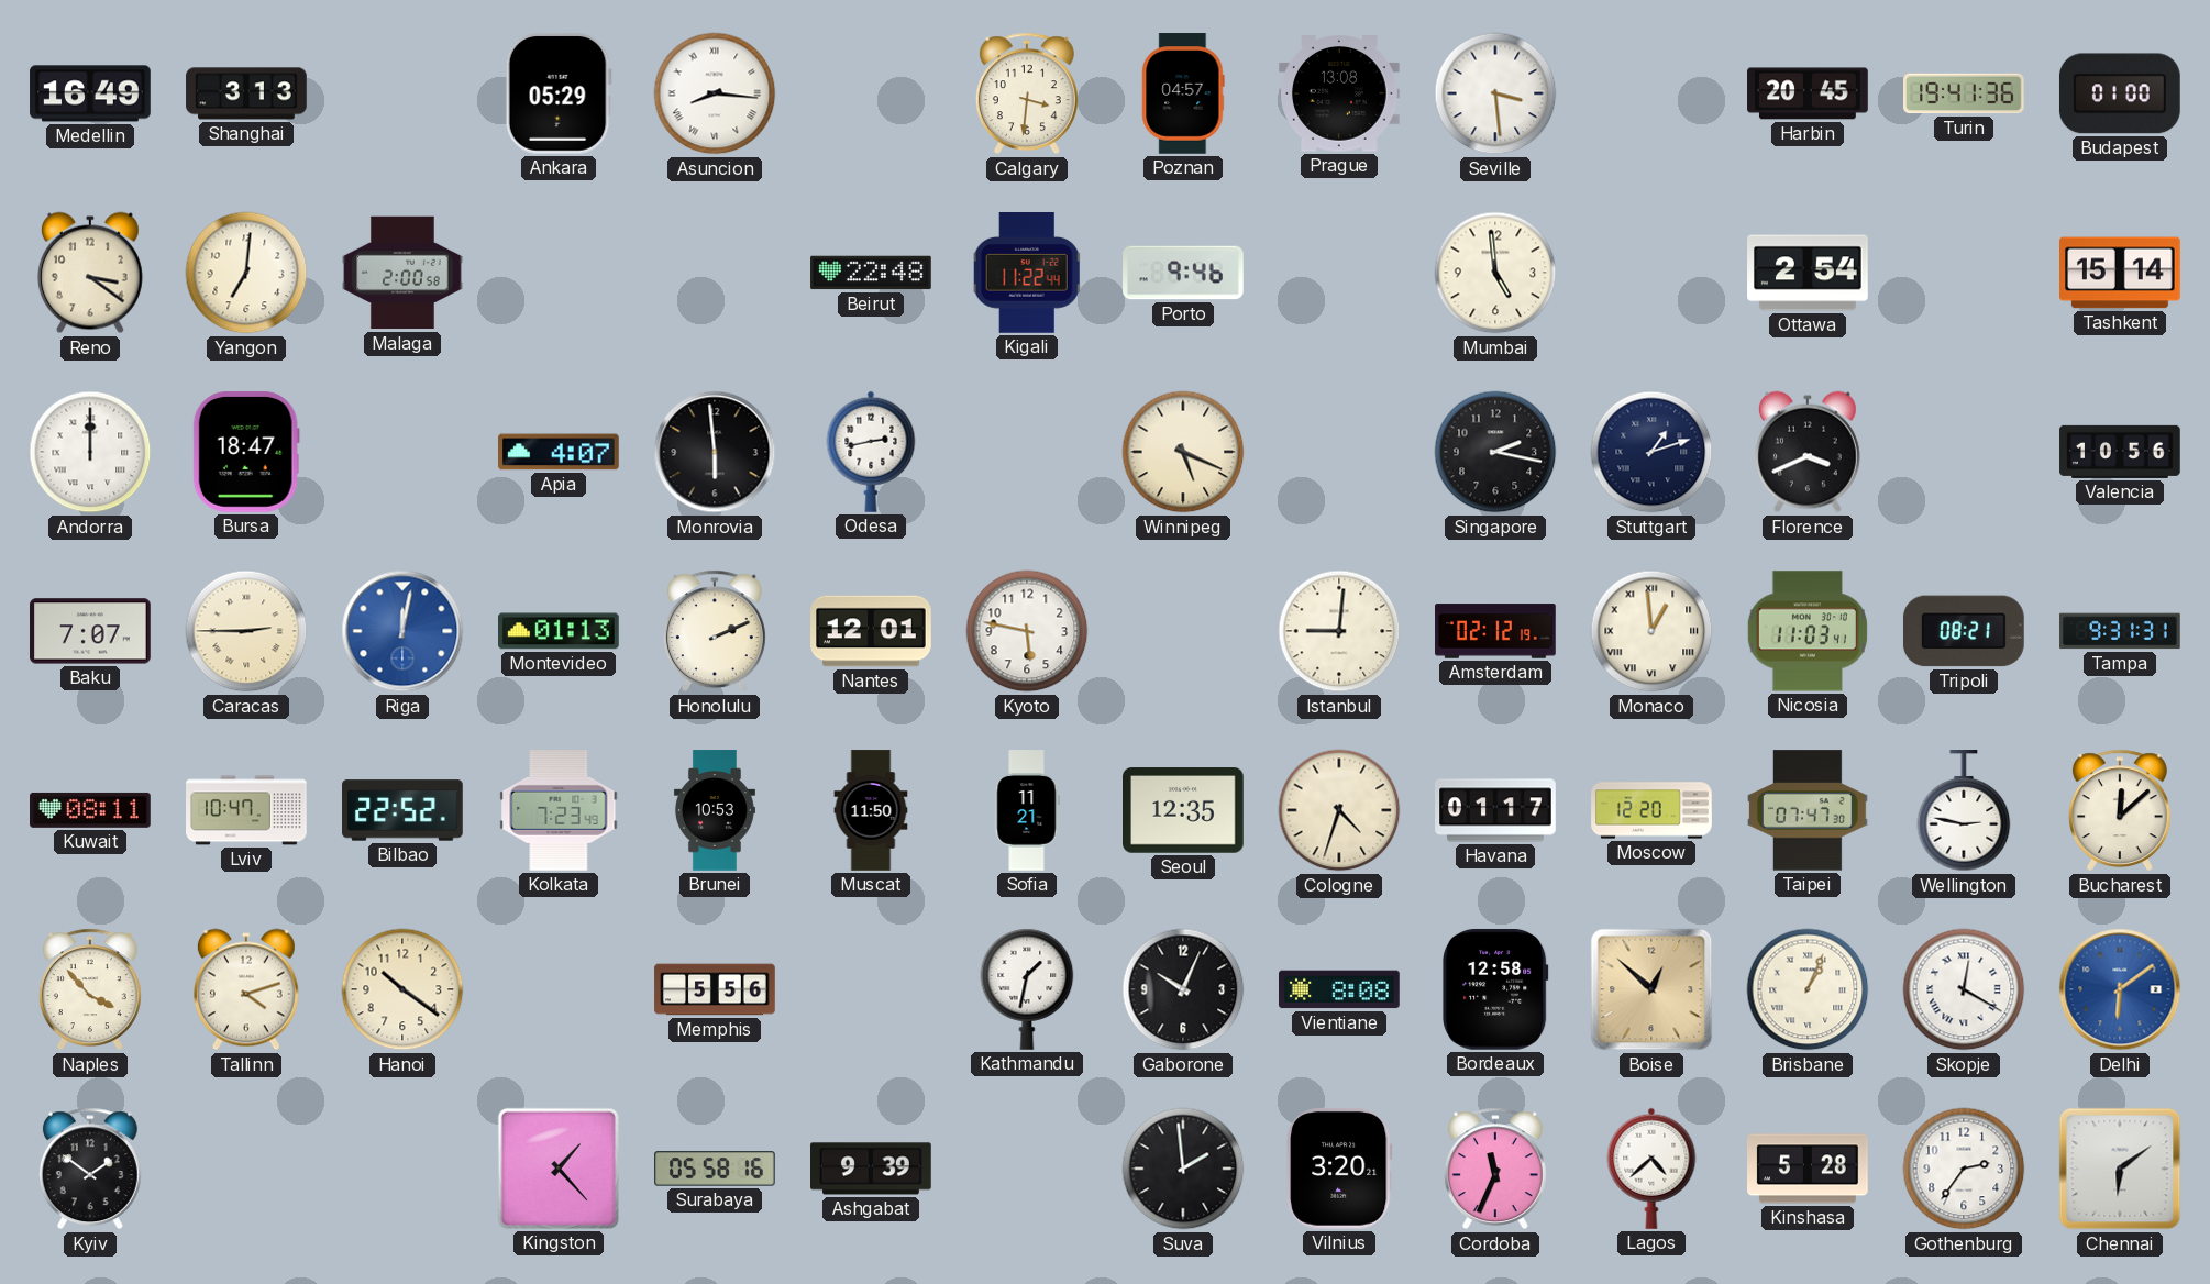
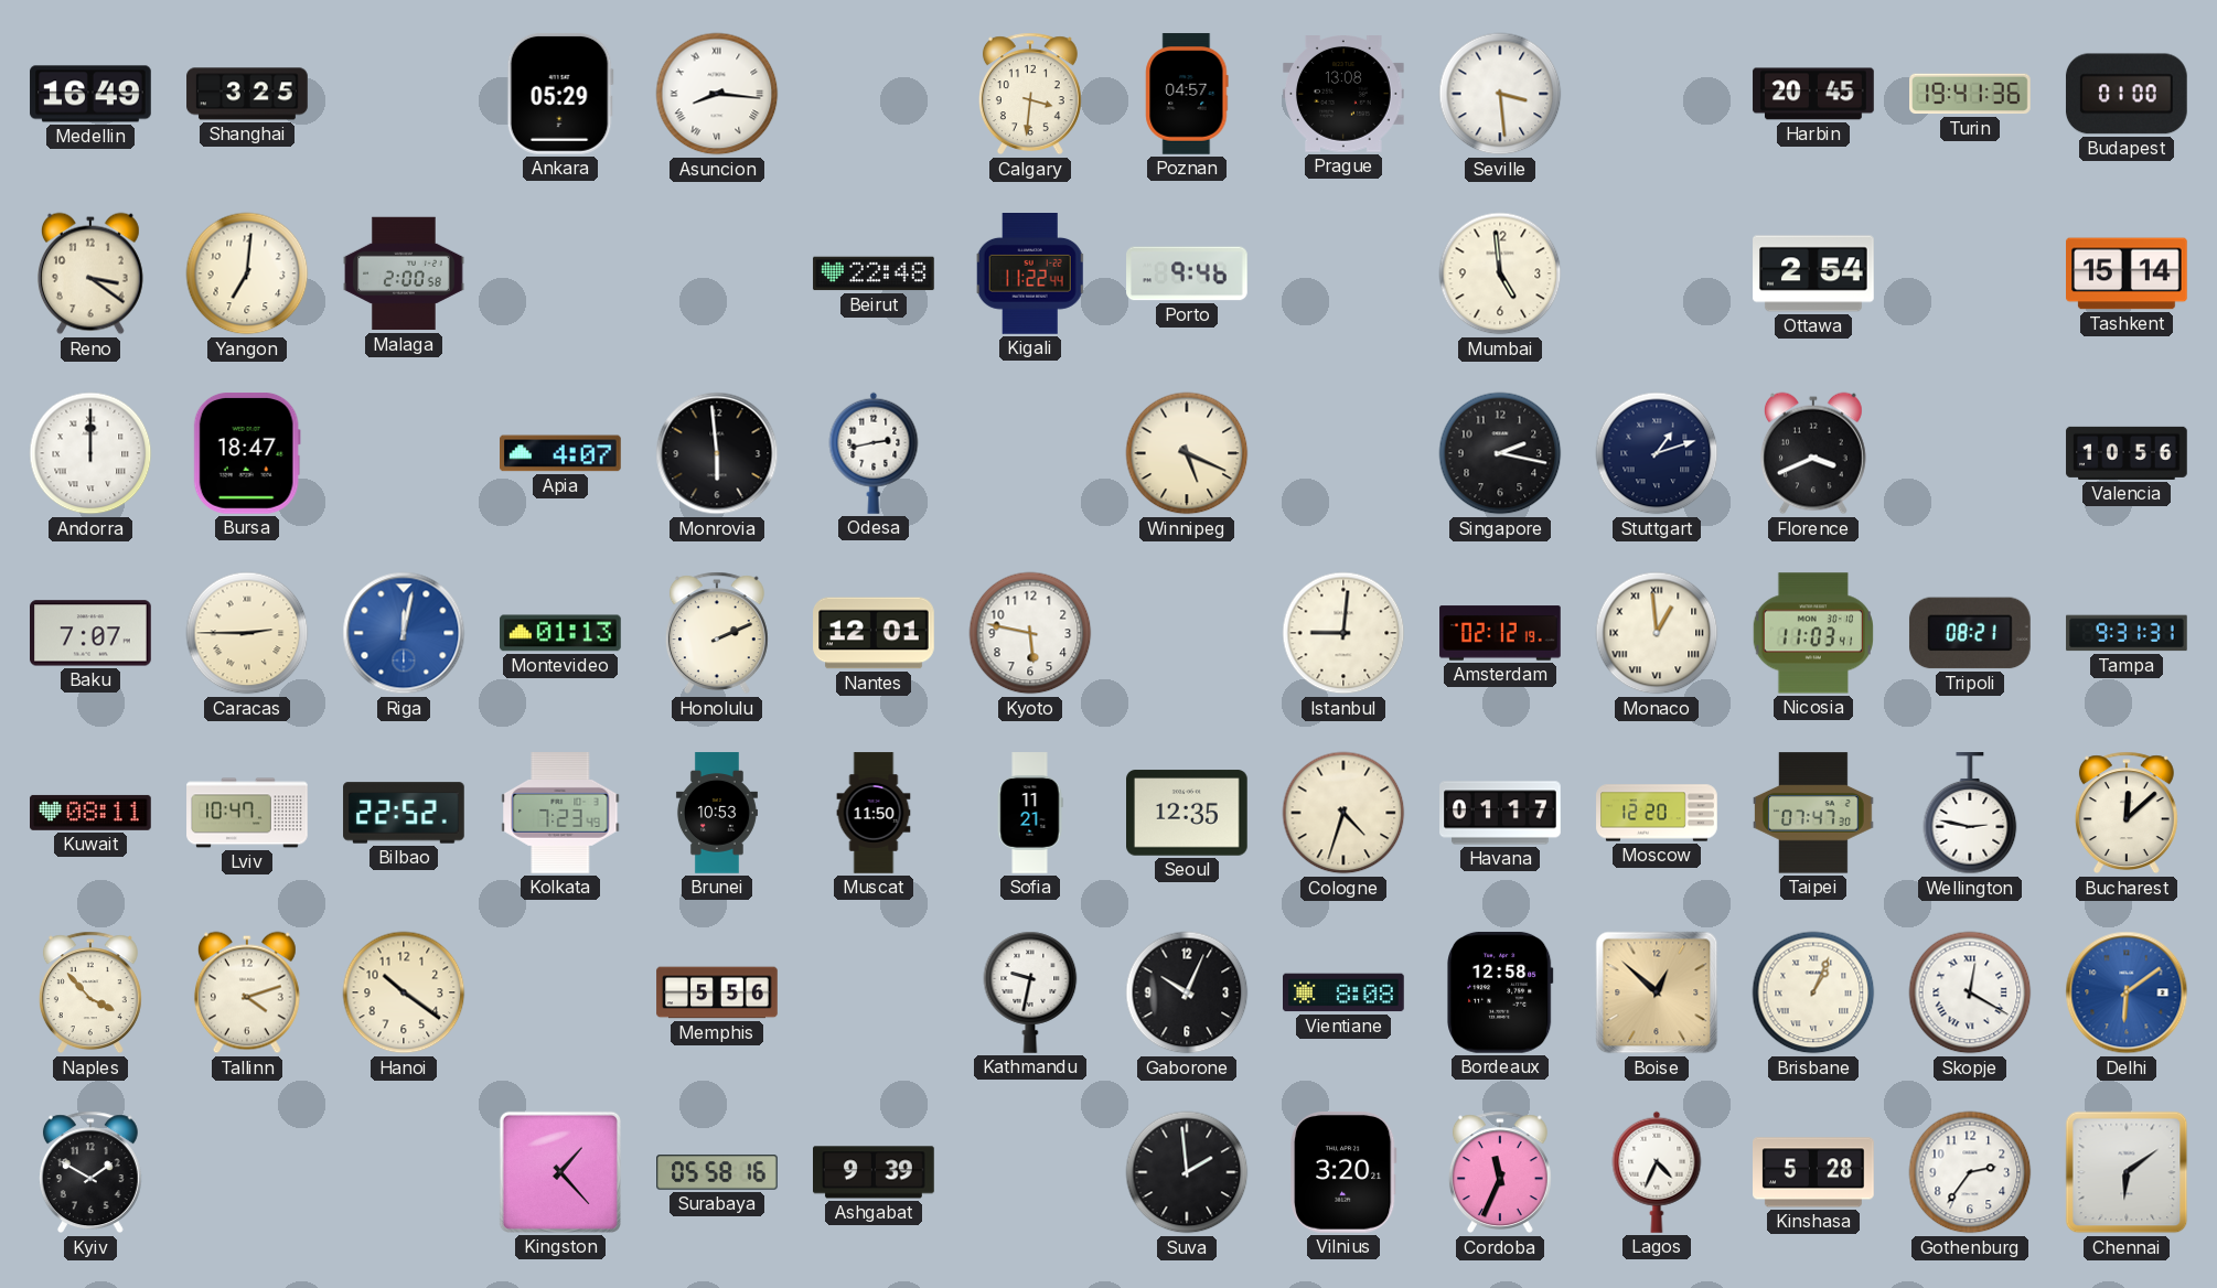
Shanghai: 3:13 -> 3:25 (247, 94)
Kathmandu: 1:32 -> 9:32 (1030, 992)
Kyiv: 1:51 -> 1:50 (90, 1172)
Lagos: 4:38 -> 4:34 (1657, 1172)
